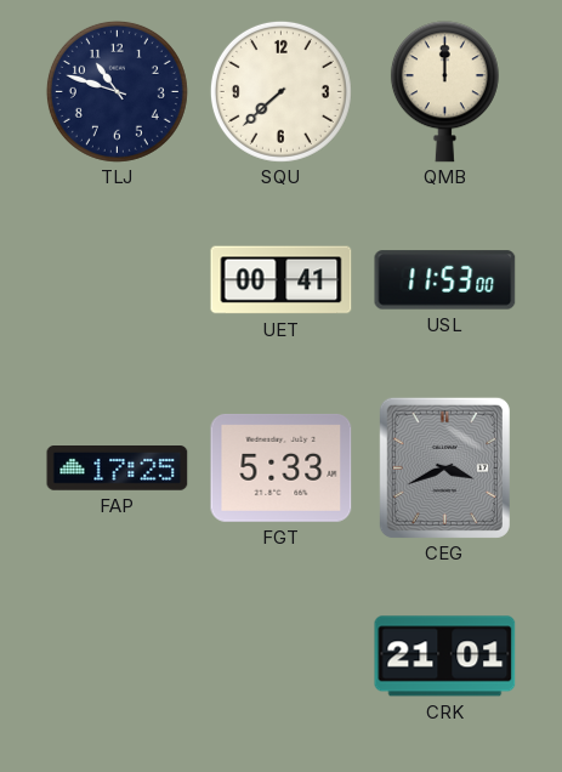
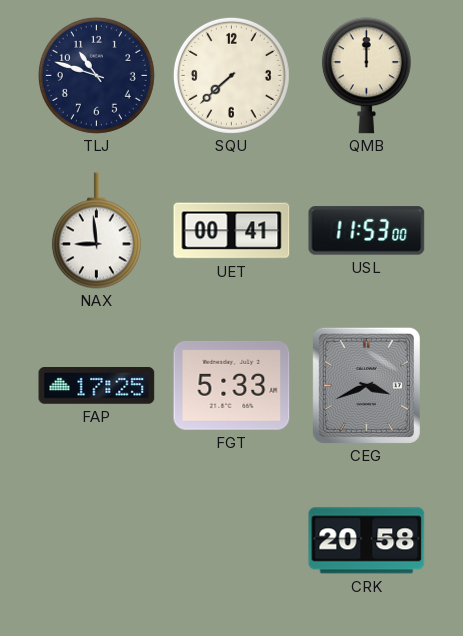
NAX: none -> 8:59 (96, 231)
CRK: 21:01 -> 20:58 (367, 541)
